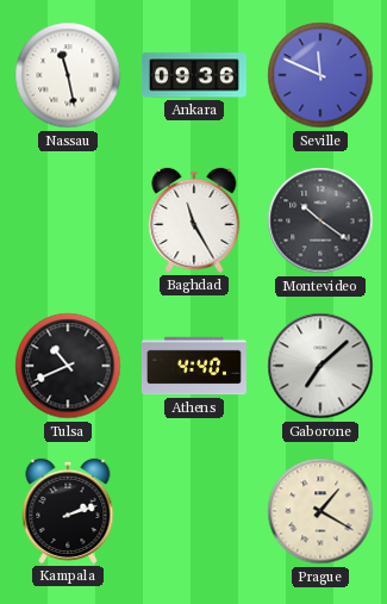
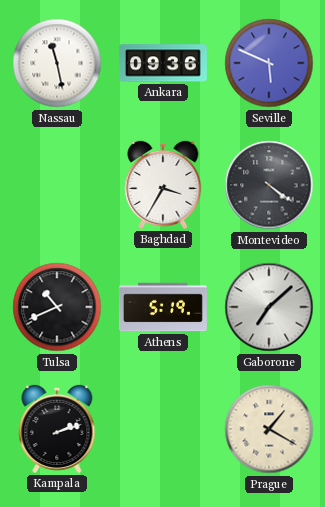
Seville: 11:49 -> 5:49 (269, 63)
Baghdad: 11:25 -> 3:35 (163, 185)
Montevideo: 10:21 -> 4:21 (269, 185)
Athens: 4:40 -> 5:19 (163, 307)
